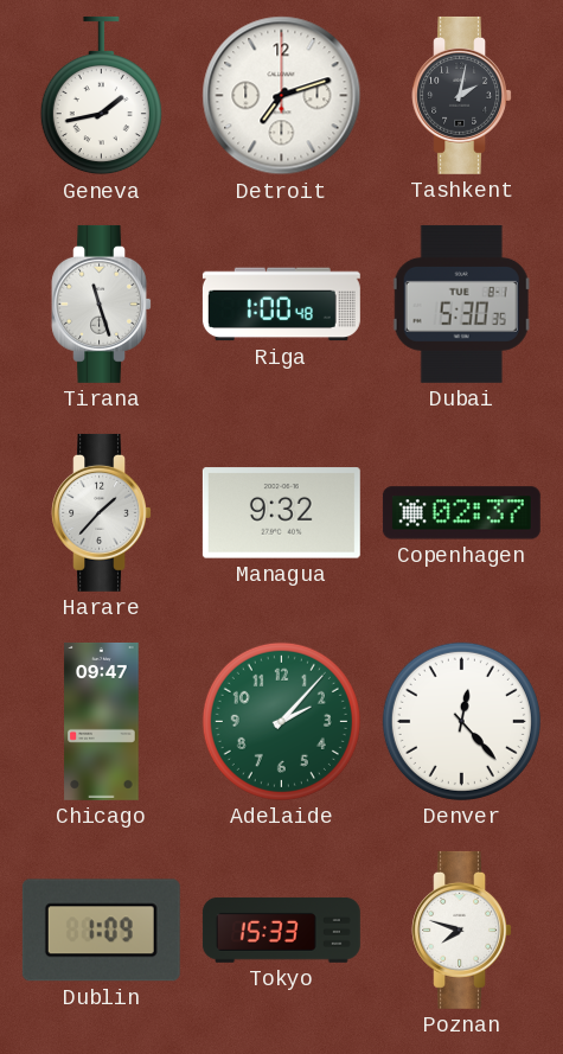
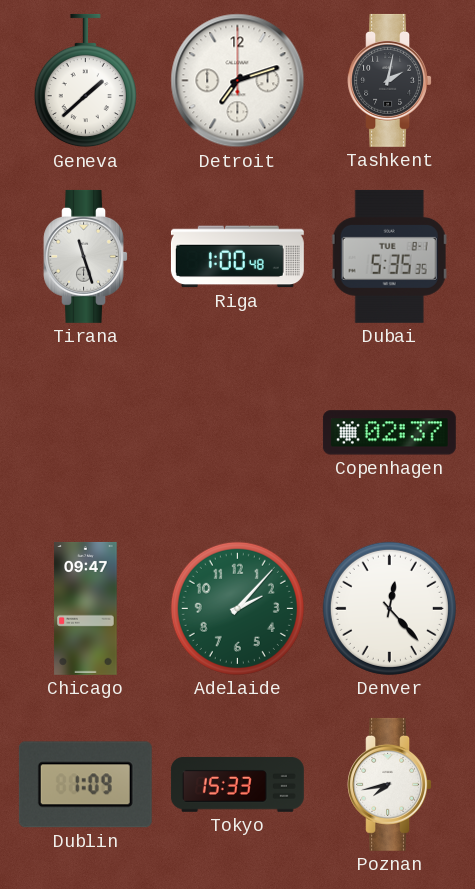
Geneva: 1:43 -> 1:38 (85, 81)
Dubai: 5:30 -> 5:35 (389, 256)
Harare: 1:37 -> none (101, 512)
Managua: 9:32 -> none (281, 513)
Poznan: 7:48 -> 7:43 (389, 784)
